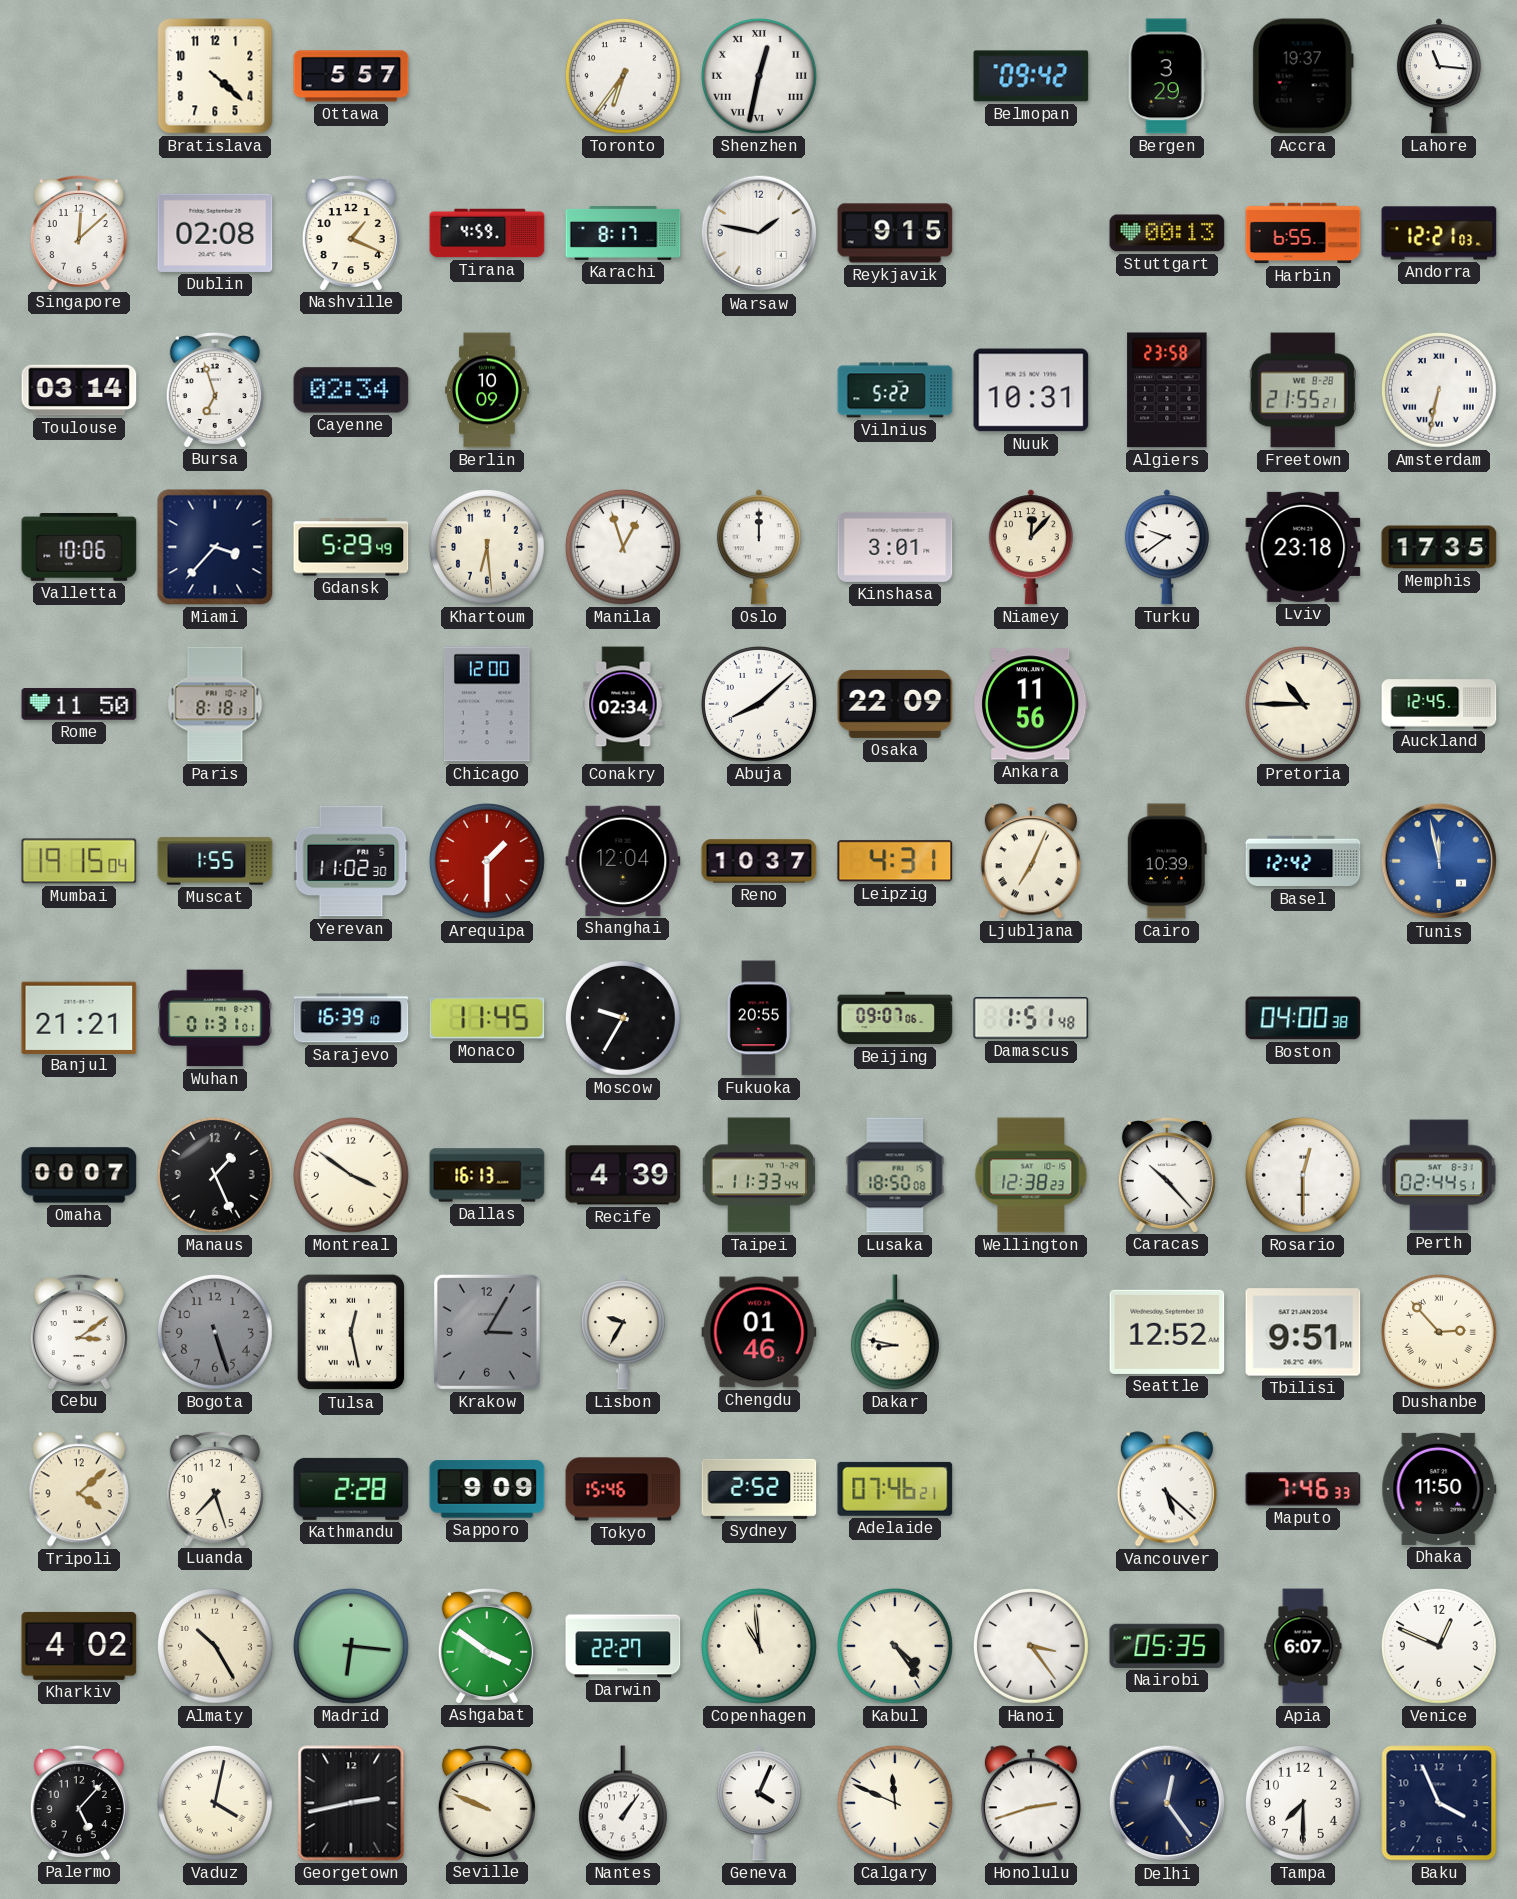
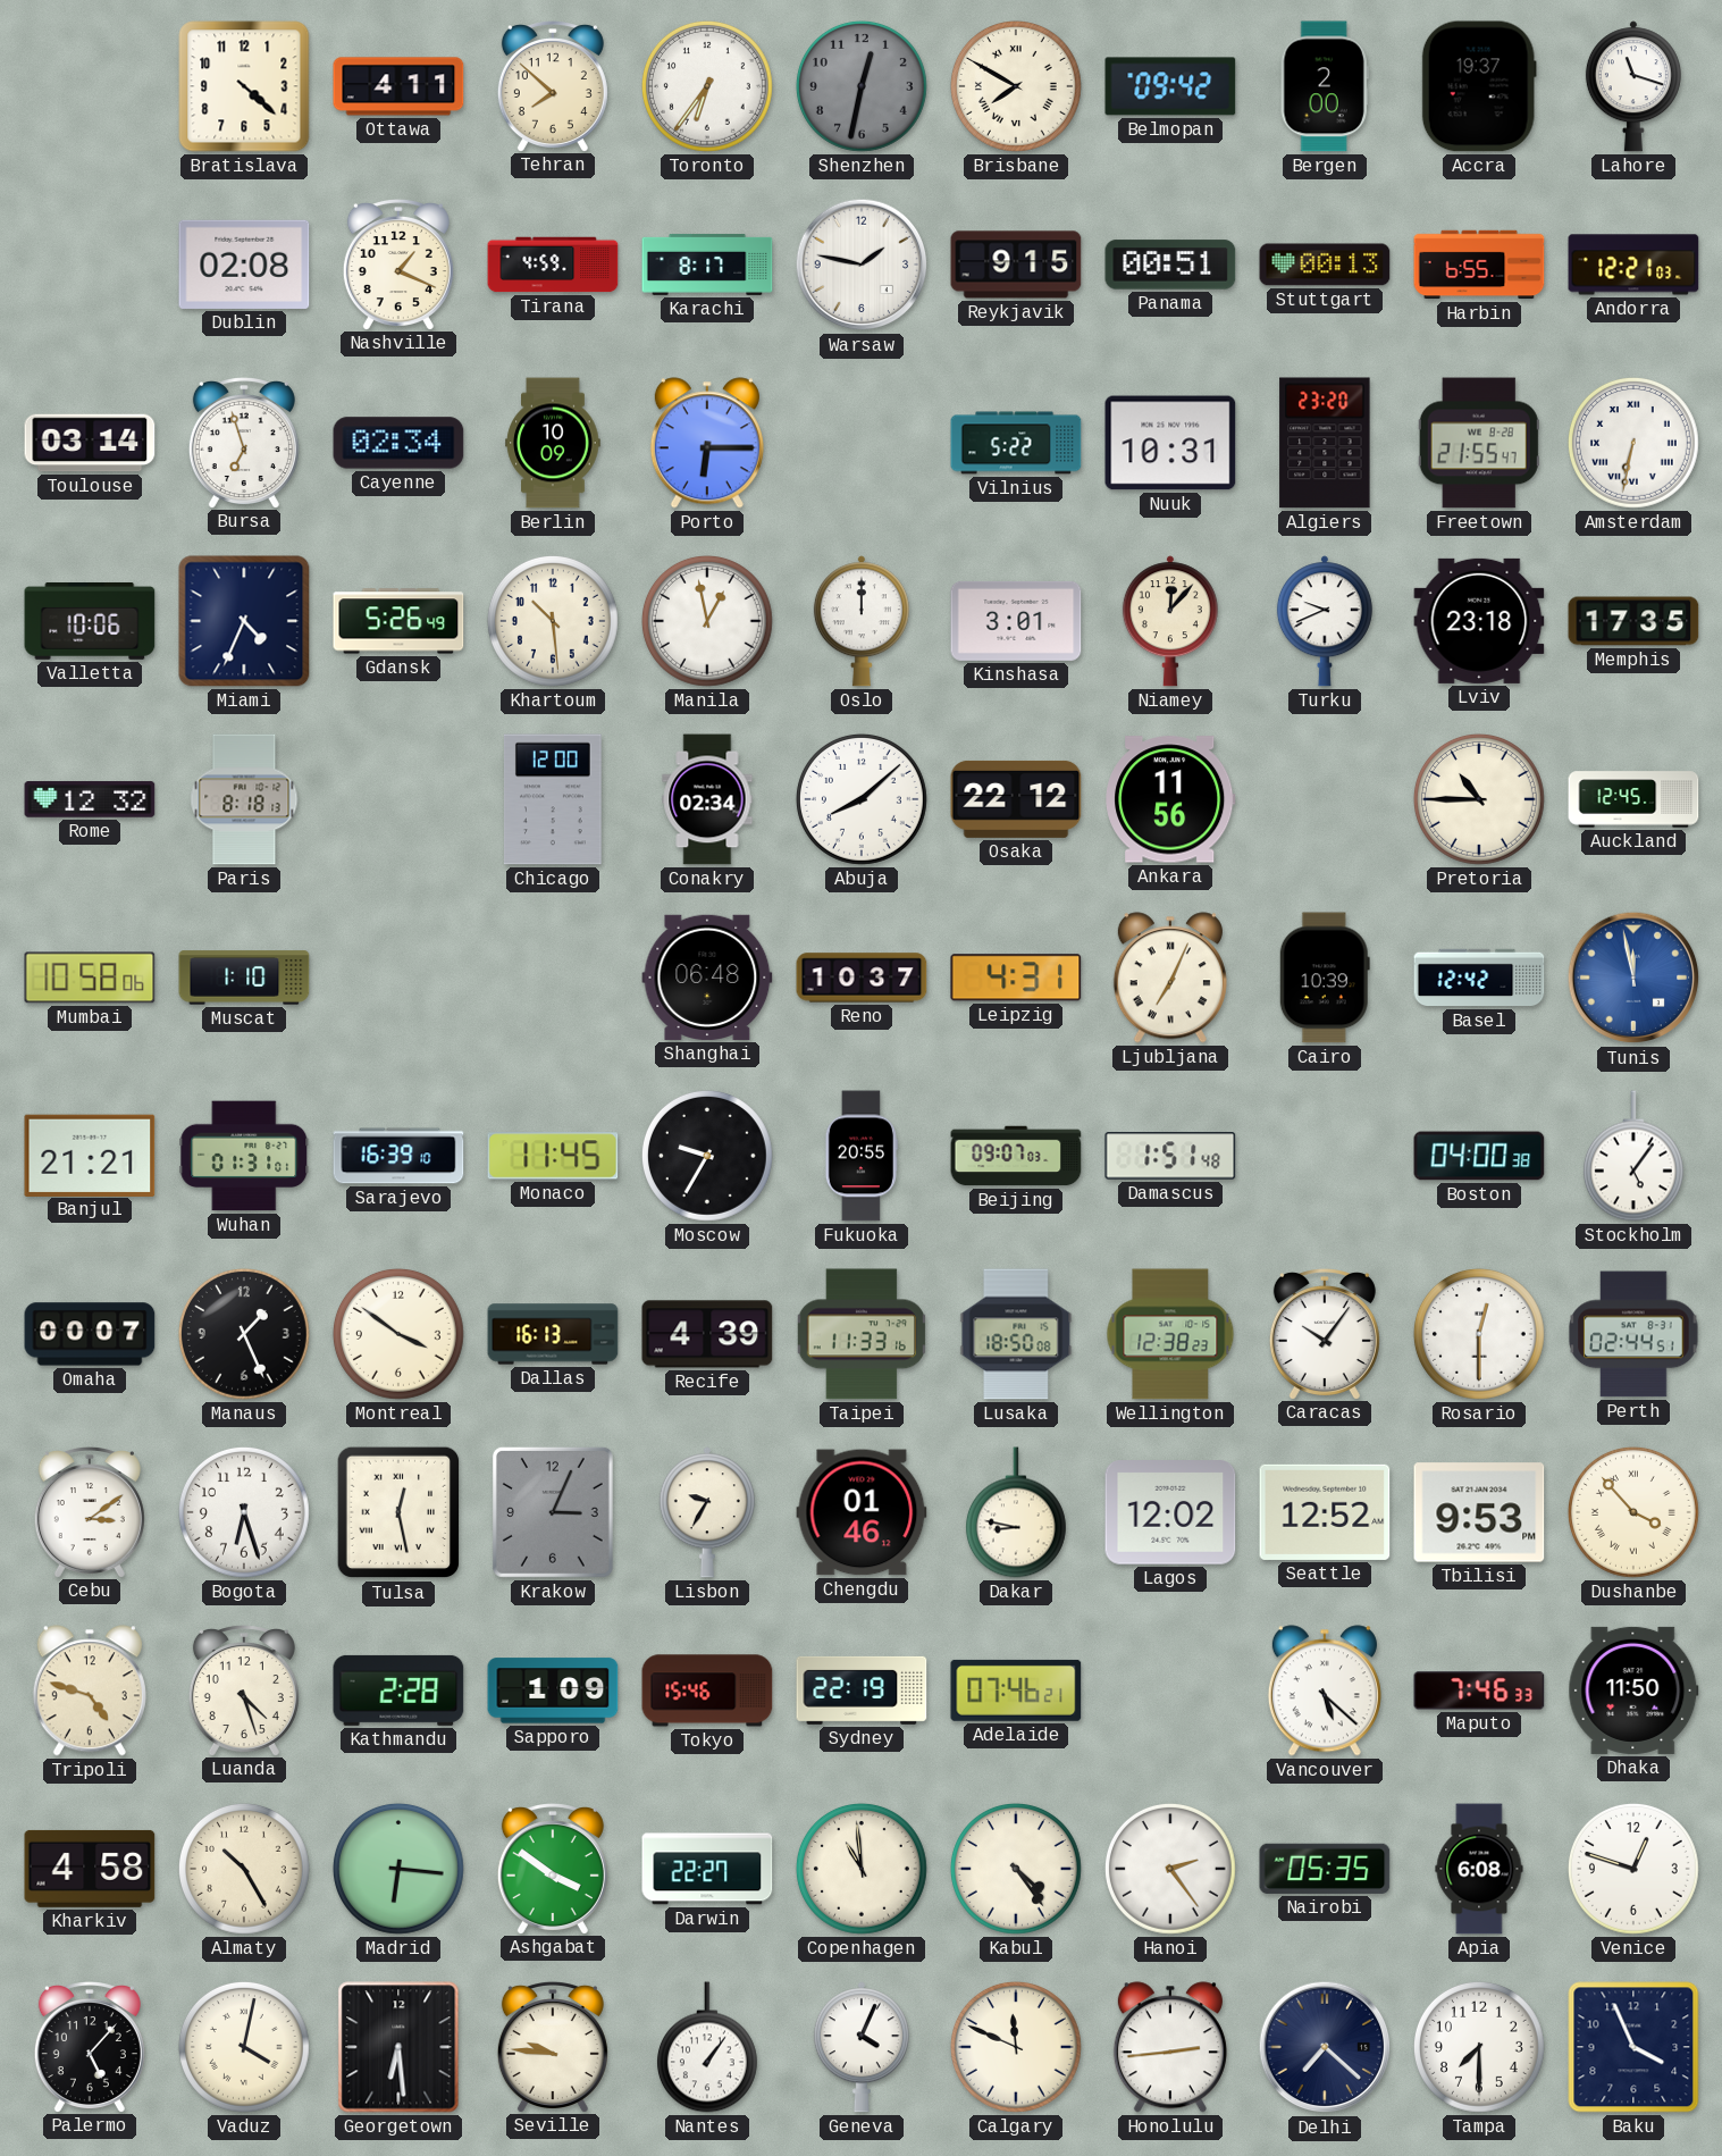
Ottawa: 5:57 -> 4:11 (398, 86)
Tehran: none -> 7:52 (553, 86)
Shenzhen dial: white -> grey (862, 86)
Shenzhen numerals: Roman -> Arabic (862, 86)
Brisbane: none -> 7:50 (1016, 86)
Bergen: 3:29 -> 2:00 (1325, 86)
Lahore: 11:16 -> 11:18 (1633, 86)
Singapore: 12:08 -> none (79, 233)
Panama: none -> 00:51 (1170, 265)
Porto: none -> 6:15 (707, 443)
Algiers: 23:58 -> 23:20 (1325, 443)
Freetown: 21:55:21 -> 21:55:47 (1479, 443)
Miami: 3:37 -> 4:34 (244, 621)
Gdansk: 5:29 -> 5:26 (398, 621)
Khartoum: 6:29 -> 10:29 (553, 621)
Manila: 12:57 -> 12:58 (707, 621)
Turku: 9:39 -> 9:41 (1325, 621)
Rome: 11:50 -> 12:32 (90, 799)
Osaka: 22:09 -> 22:12 (1016, 799)
Mumbai: 19:15 -> 10:58 (90, 978)
Muscat: 1:55 -> 1:10 (244, 978)
Yerevan: 11:02 -> none (351, 861)
Arequipa: 1:30 -> none (487, 861)
Shanghai: 12:04 -> 06:48 (707, 978)
Beijing: 09:07:06 -> 09:07:03 (1016, 1156)
Stockholm: none -> 5:06 (1633, 1156)
Taipei: 11:33:44 -> 11:33:16 (862, 1334)
Caracas: 10:23 -> 10:06 (1325, 1334)
Bogota: 5:27 -> 6:27 (244, 1512)
Bogota dial: grey -> white (244, 1512)
Krakow: 3:05 -> 3:04 (553, 1512)
Lagos: none -> 12:02 (1170, 1512)
Tbilisi: 9:51 -> 9:53 (1479, 1512)
Dushanbe: 2:53 -> 3:53 (1633, 1512)
Tripoli: 4:08 -> 4:48 (90, 1691)
Luanda: 7:27 -> 4:27 (244, 1691)
Sapporo: 9:09 -> 1:09 (553, 1691)
Sydney: 2:52 -> 22:19 (862, 1691)
Kharkiv: 4:02 -> 4:58 (90, 1869)
Hanoi: 3:24 -> 2:24 (1170, 1869)
Apia: 6:07 -> 6:08 (1479, 1869)
Venice: 12:49 -> 12:48 (1633, 1869)
Georgetown: 2:43 -> 6:29 (398, 2047)
Seville: 9:49 -> 9:46 (553, 2047)
Honolulu: 2:42 -> 2:44 (1170, 2047)
Delhi: 12:24 -> 7:22 (1325, 2047)
